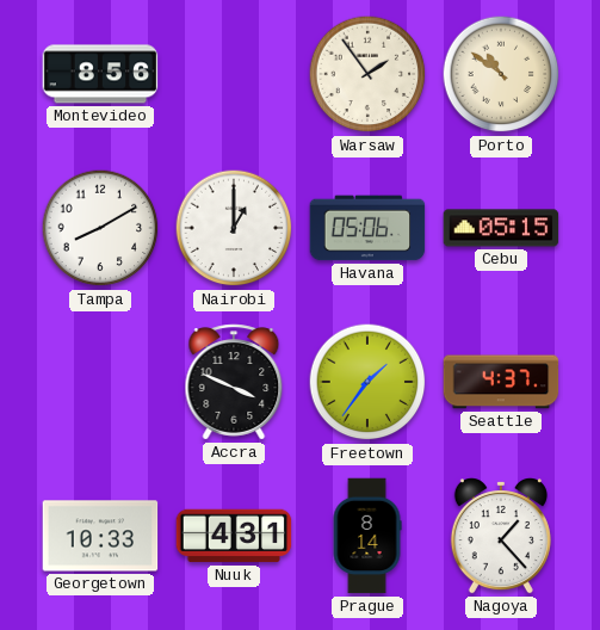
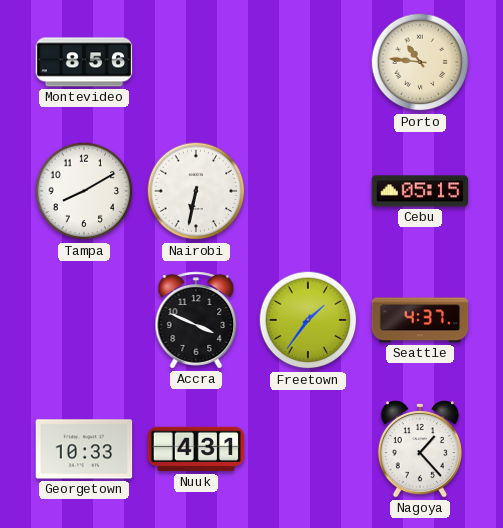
Warsaw: 1:54 -> none (367, 74)
Porto: 10:51 -> 10:46 (420, 62)
Nairobi: 1:00 -> 6:32 (196, 191)
Havana: 05:06 -> none (367, 228)
Prague: 8:14 -> none (367, 536)
